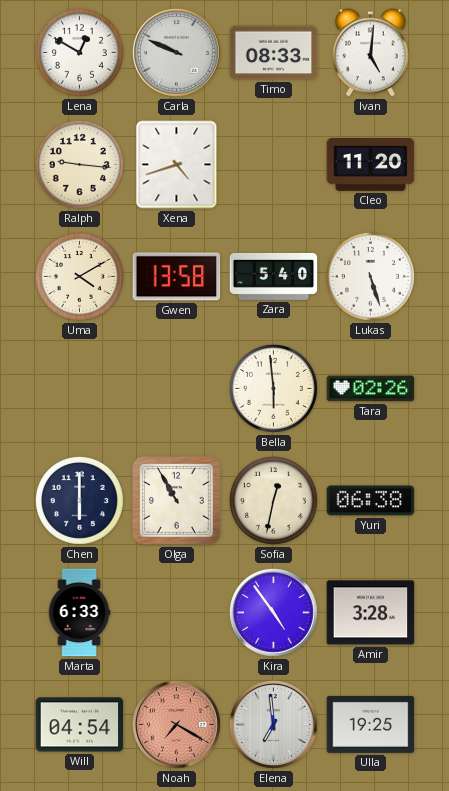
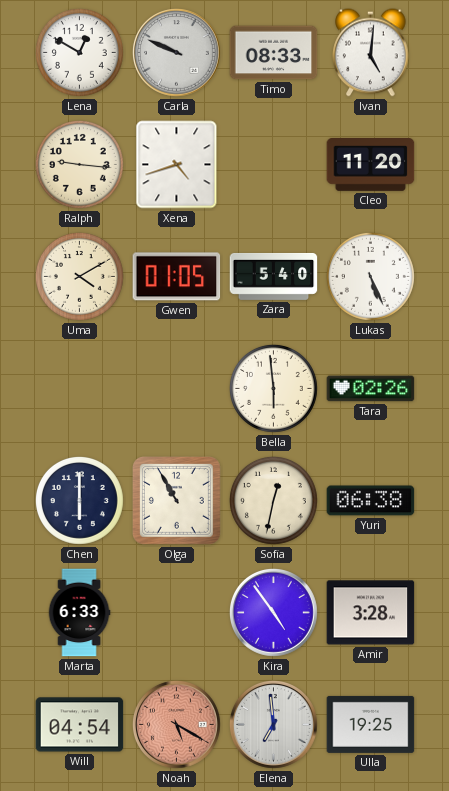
Gwen: 13:58 -> 01:05 (177, 277)
Lukas: 5:27 -> 5:26 (370, 276)
Noah: 7:20 -> 5:20 (176, 724)
